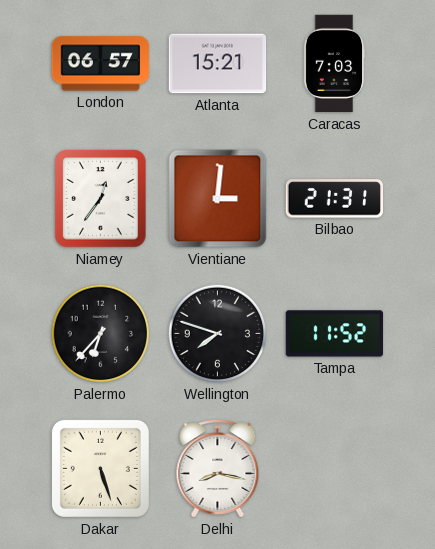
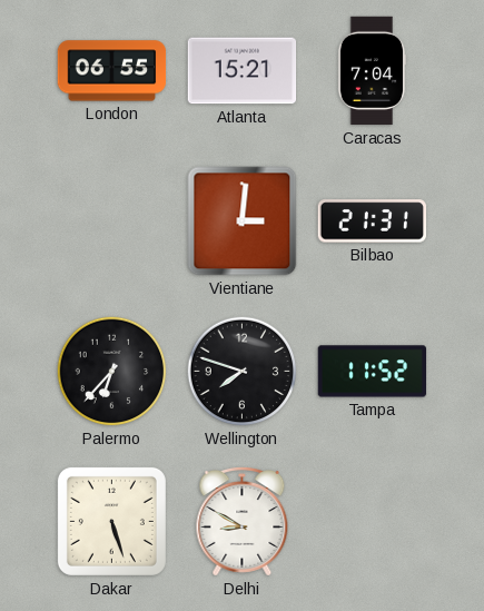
London: 06:57 -> 06:55 (112, 71)
Caracas: 7:03 -> 7:04 (372, 71)
Niamey: 12:36 -> none (101, 199)
Delhi: 8:17 -> 8:50 (243, 522)
